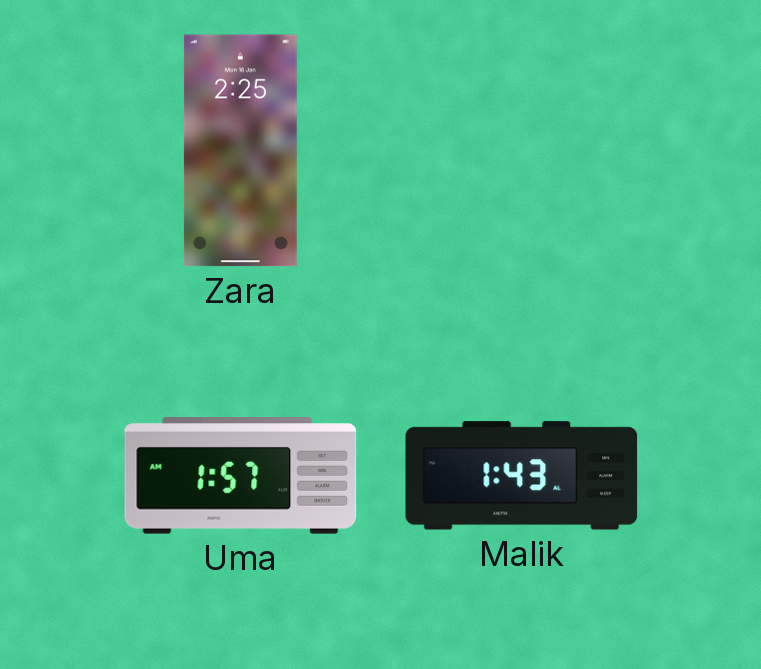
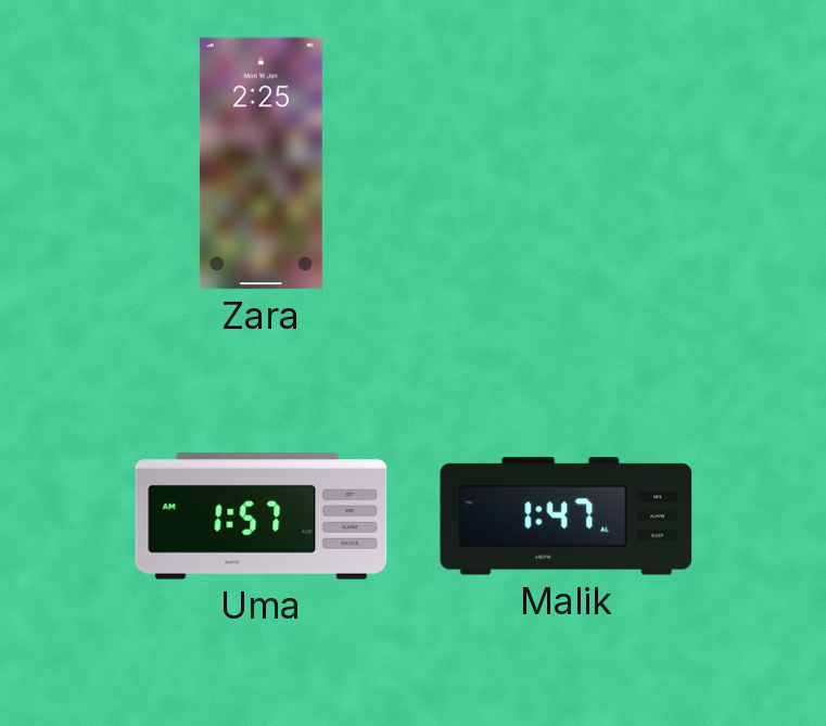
Malik: 1:43 -> 1:47 (567, 517)
